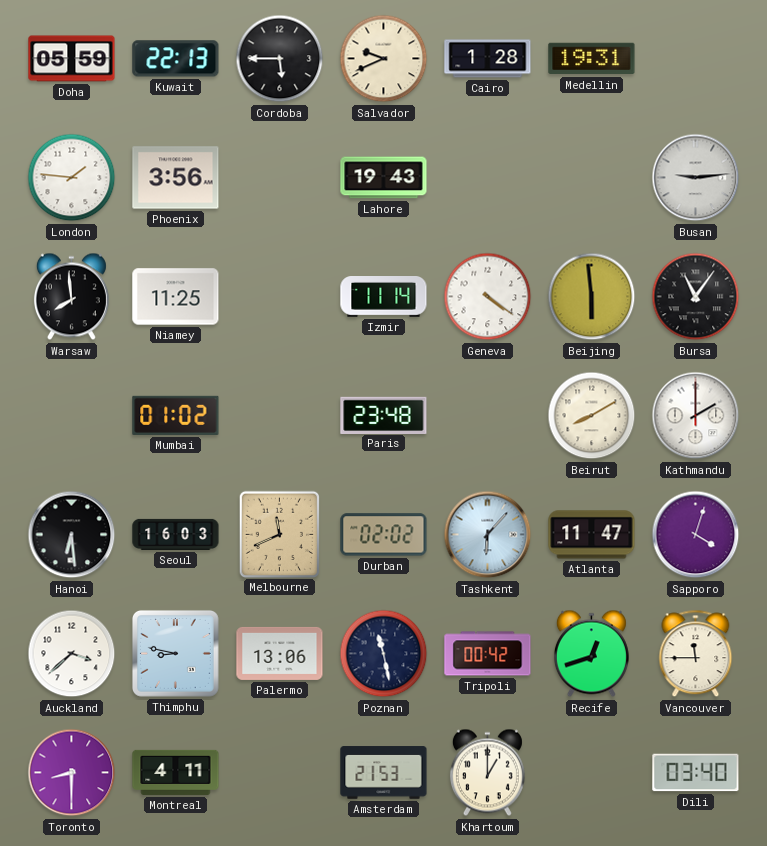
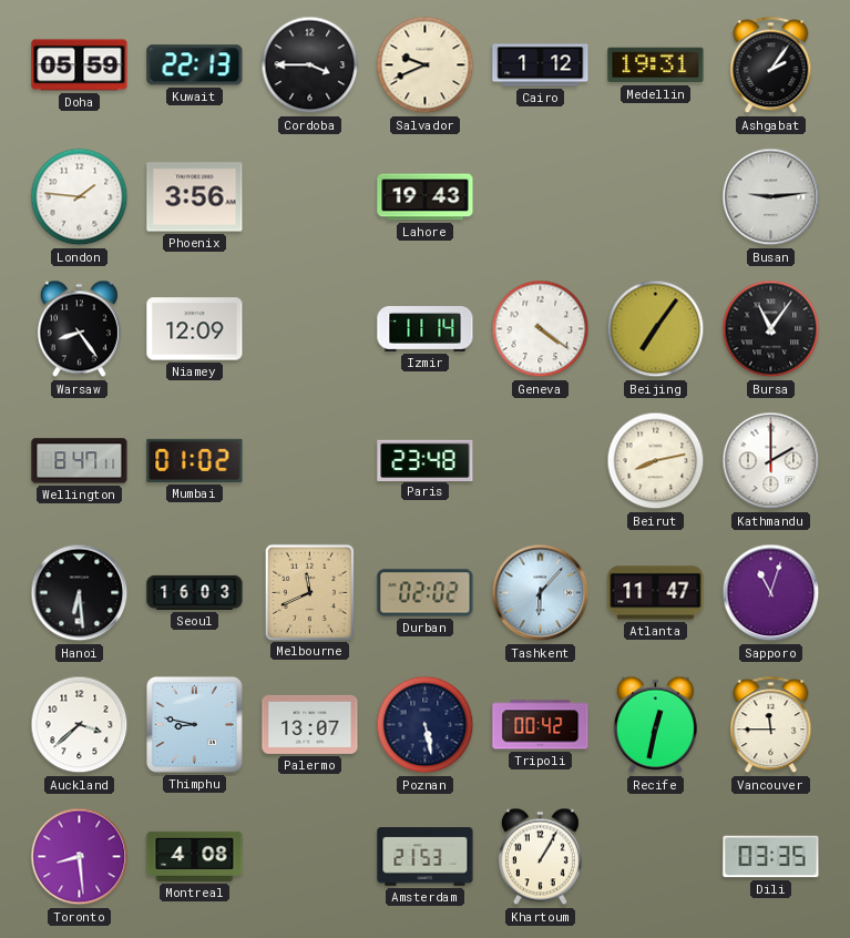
Cordoba: 5:45 -> 3:45 (310, 65)
Cairo: 1:28 -> 1:12 (541, 65)
Ashgabat: none -> 2:06 (771, 65)
Warsaw: 7:59 -> 8:24 (79, 329)
Niamey: 11:25 -> 12:09 (195, 329)
Beijing: 5:59 -> 7:06 (656, 329)
Wellington: none -> 8:47 (80, 461)
Beirut: 8:10 -> 8:13 (656, 461)
Sapporo: 4:03 -> 11:03 (771, 593)
Palermo: 13:06 -> 13:07 (310, 724)
Poznan: 11:28 -> 5:28 (426, 725)
Recife: 12:42 -> 12:32 (655, 725)
Toronto: 8:30 -> 8:29 (80, 857)
Montreal: 4:11 -> 4:08 (195, 856)
Khartoum: 1:00 -> 1:05 (540, 857)
Dili: 03:40 -> 03:35 (771, 857)
